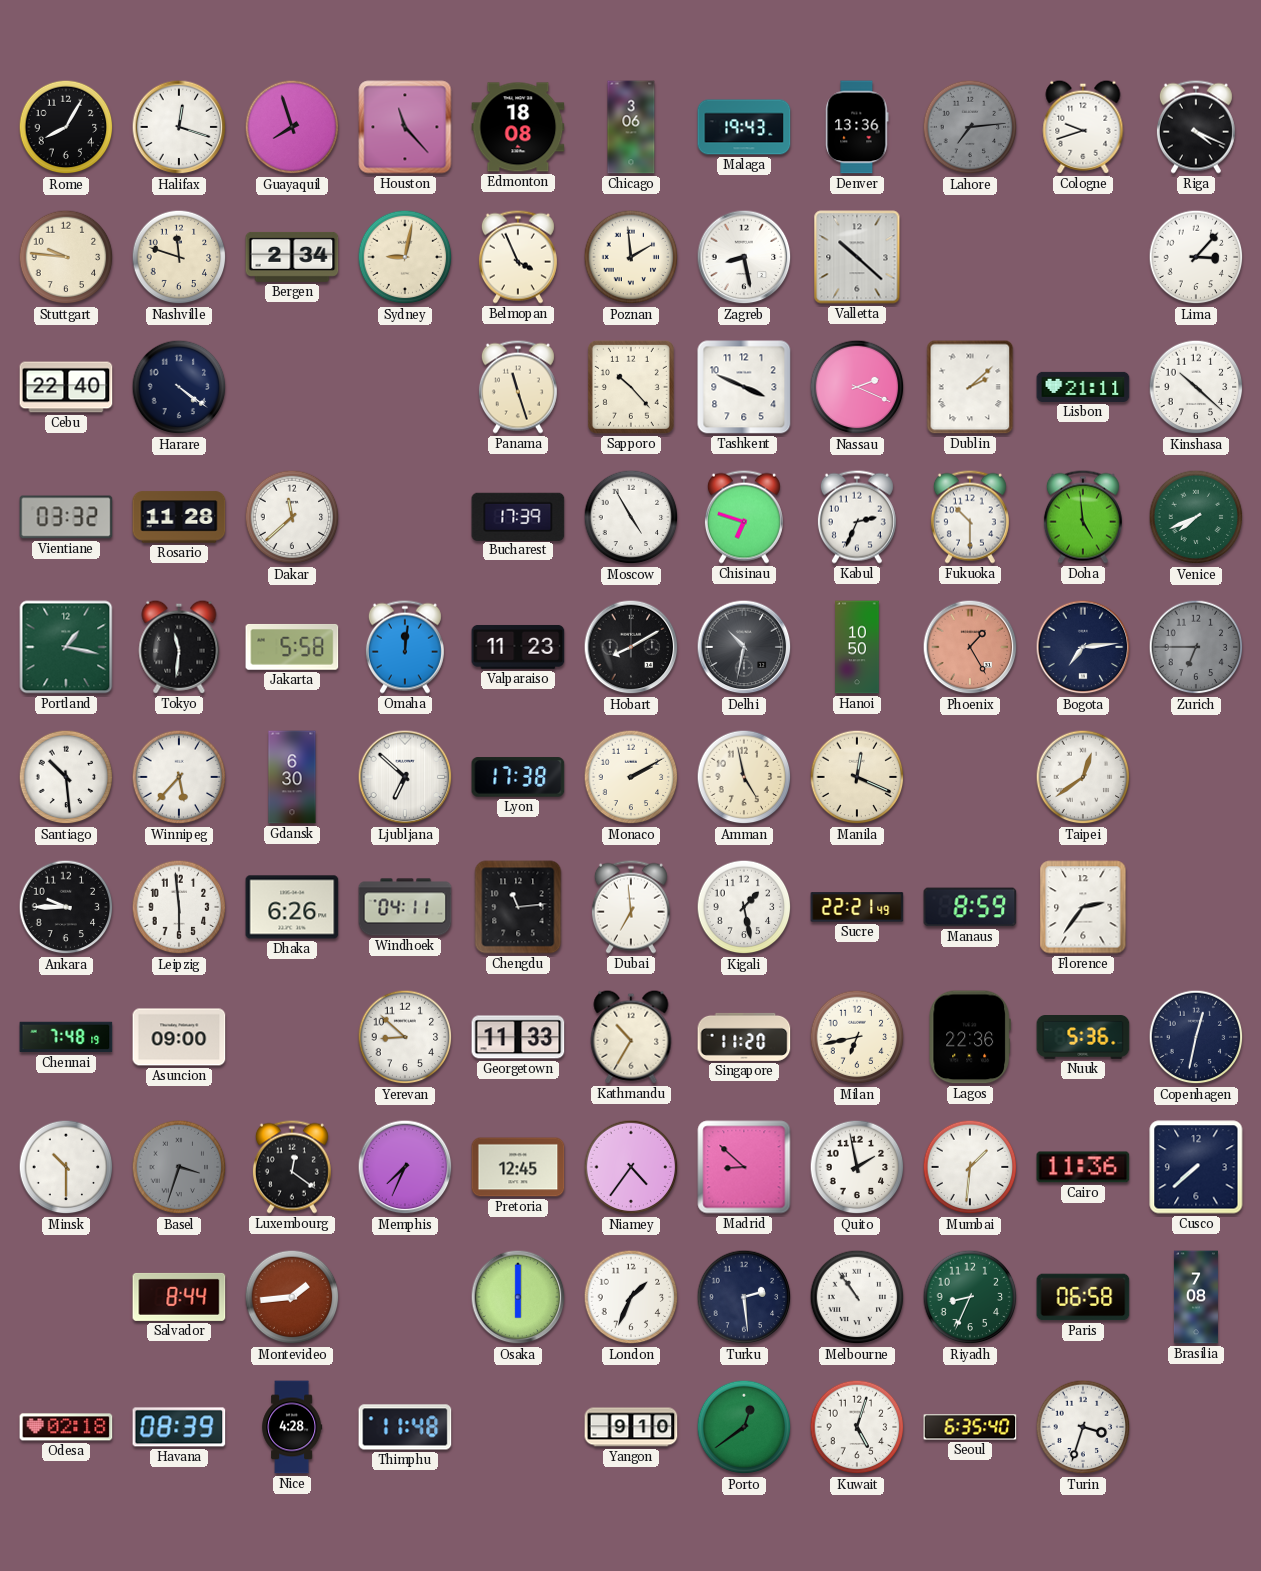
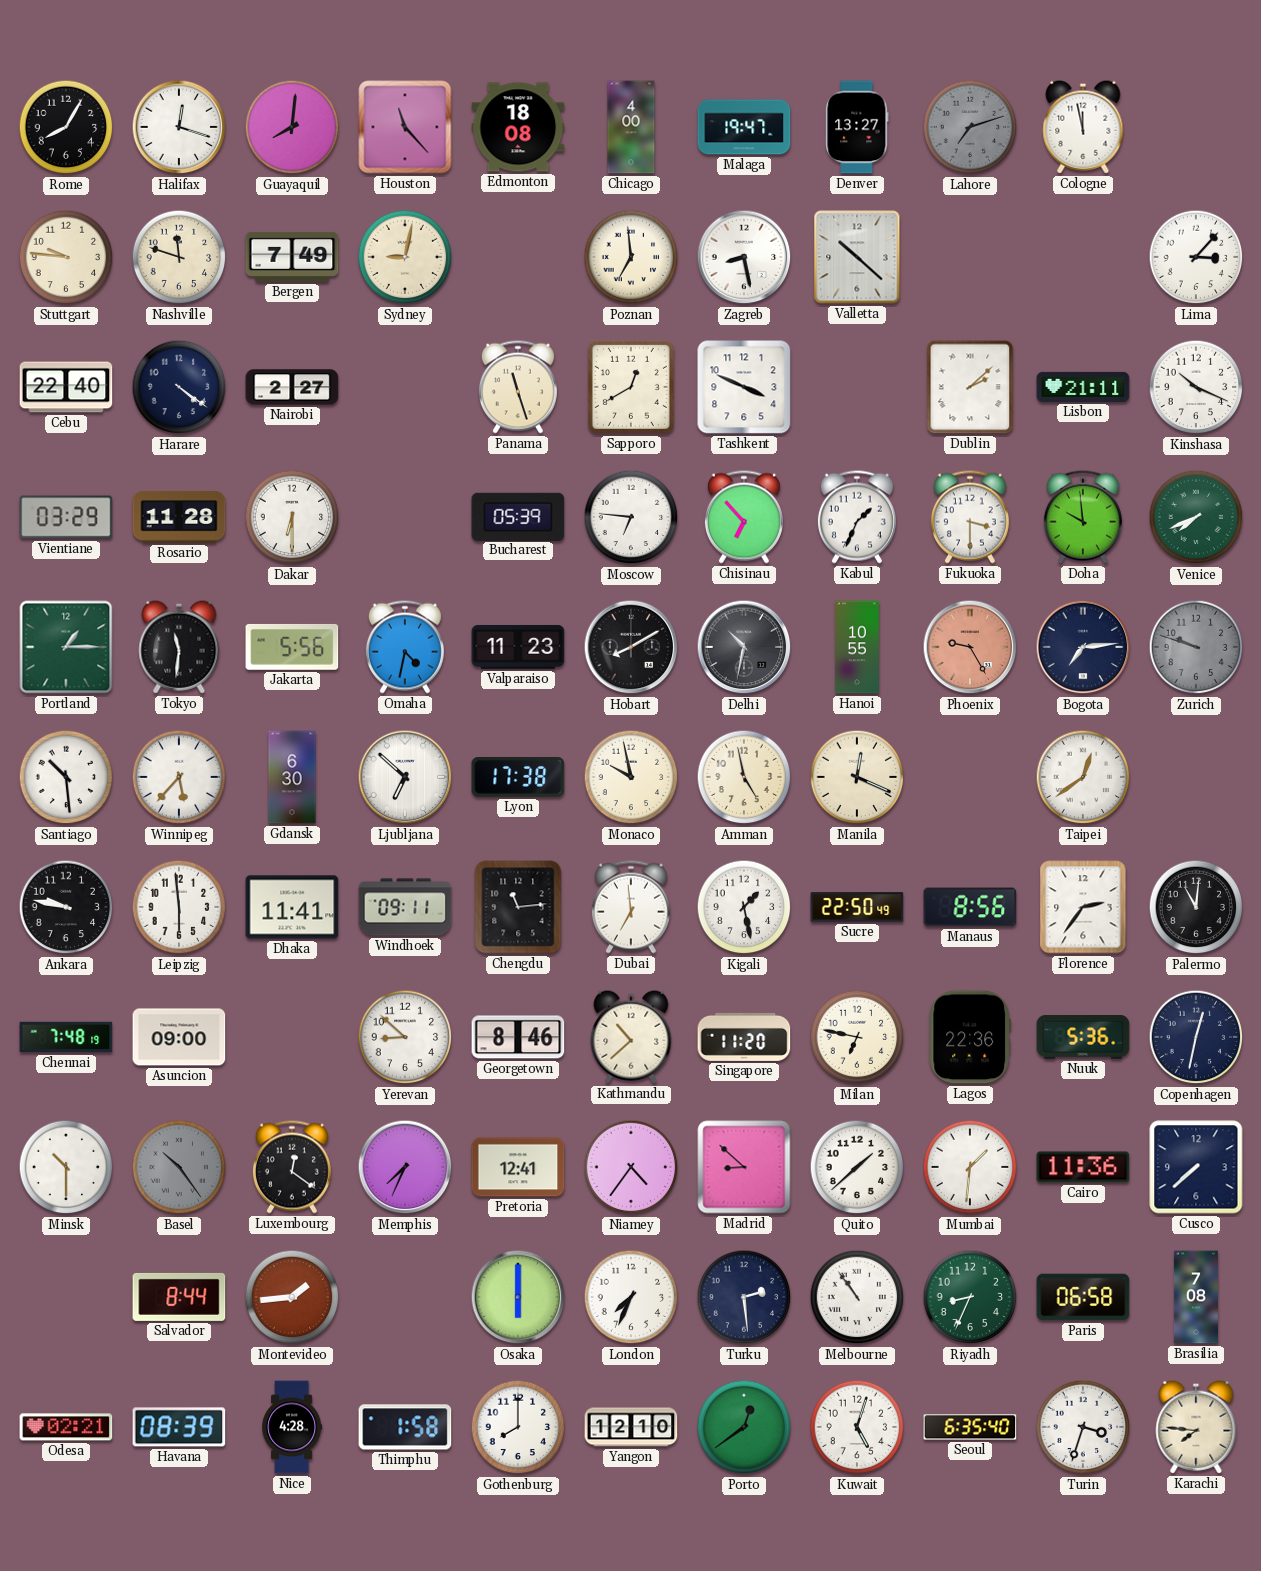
Guayaquil: 7:57 -> 8:01 (292, 127)
Chicago: 3:06 -> 4:00 (631, 127)
Malaga: 19:43 -> 19:47 (744, 127)
Denver: 13:36 -> 13:27 (857, 127)
Lahore: 7:14 -> 7:12 (970, 127)
Cologne: 9:42 -> 11:58 (1083, 127)
Riga: 4:19 -> none (1196, 127)
Bergen: 2:34 -> 7:49 (292, 257)
Belmopan: 3:56 -> none (518, 257)
Poznan: 1:59 -> 6:59 (631, 257)
Nairobi: none -> 2:27 (292, 387)
Sapporo: 10:23 -> 12:40 (631, 387)
Nassau: 2:19 -> none (857, 387)
Kinshasa: 10:22 -> 10:19 (1196, 387)
Vientiane: 03:32 -> 03:29 (66, 517)
Dakar: 11:38 -> 6:30 (292, 517)
Bucharest: 17:39 -> 05:39 (518, 516)
Moscow: 4:55 -> 6:46 (631, 517)
Chisinau: 6:48 -> 6:53 (744, 517)
Kabul: 2:34 -> 1:34 (857, 517)
Fukuoka: 10:30 -> 3:30 (970, 517)
Doha: 4:59 -> 9:59 (1083, 517)
Portland: 1:17 -> 1:15 (66, 647)
Jakarta: 5:58 -> 5:56 (292, 647)
Omaha: 12:01 -> 4:32 (405, 647)
Hanoi: 10:50 -> 10:55 (857, 647)
Phoenix: 1:25 -> 9:25 (970, 647)
Zurich: 6:45 -> 9:48 (1196, 647)
Monaco: 2:10 -> 9:58 (631, 777)
Ankara: 9:45 -> 9:47 (66, 907)
Dhaka: 6:26 -> 11:41 (292, 907)
Windhoek: 04:11 -> 09:11 (405, 907)
Sucre: 22:21 -> 22:50 (857, 907)
Manaus: 8:59 -> 8:56 (970, 907)
Palermo: none -> 11:01 (1196, 907)
Georgetown: 11:33 -> 8:46 (518, 1037)
Kathmandu: 10:35 -> 10:38 (631, 1037)
Milan: 6:43 -> 6:47 (857, 1037)
Basel: 3:33 -> 10:24 (179, 1167)
Pretoria: 12:45 -> 12:41 (518, 1167)
Quito: 1:58 -> 1:38 (857, 1167)
London: 1:34 -> 7:34 (631, 1297)
Odesa: 02:18 -> 02:21 (66, 1427)
Thimphu: 11:48 -> 1:58 (405, 1427)
Gothenburg: none -> 8:00 (518, 1427)
Yangon: 9:10 -> 12:10 (631, 1427)
Karachi: none -> 7:46 (1196, 1427)
